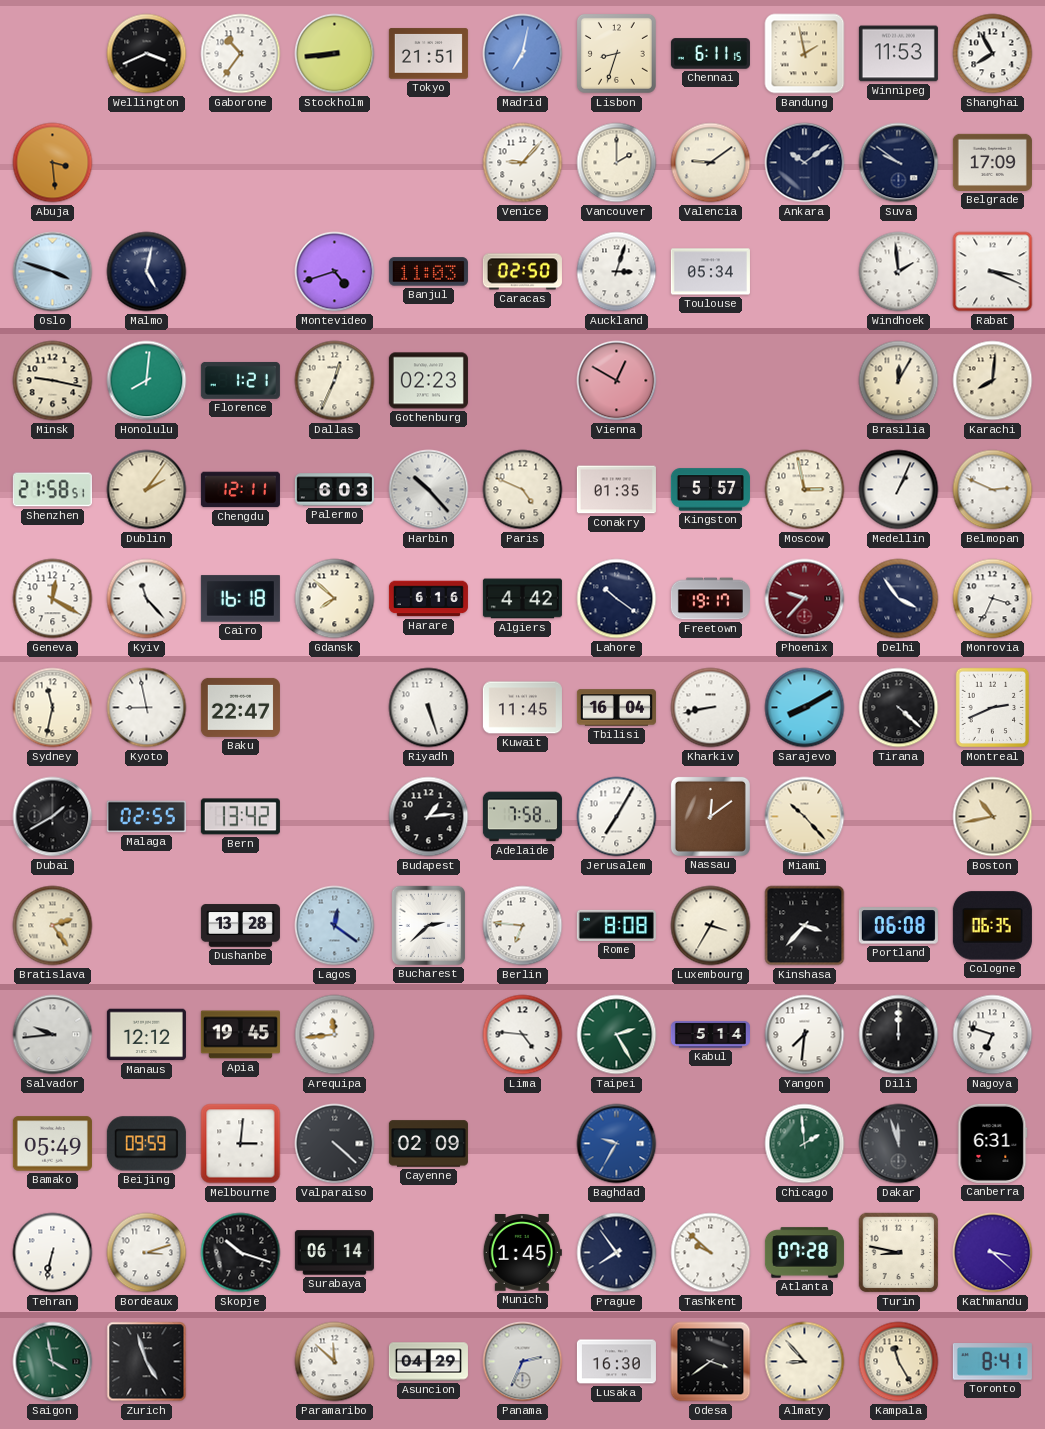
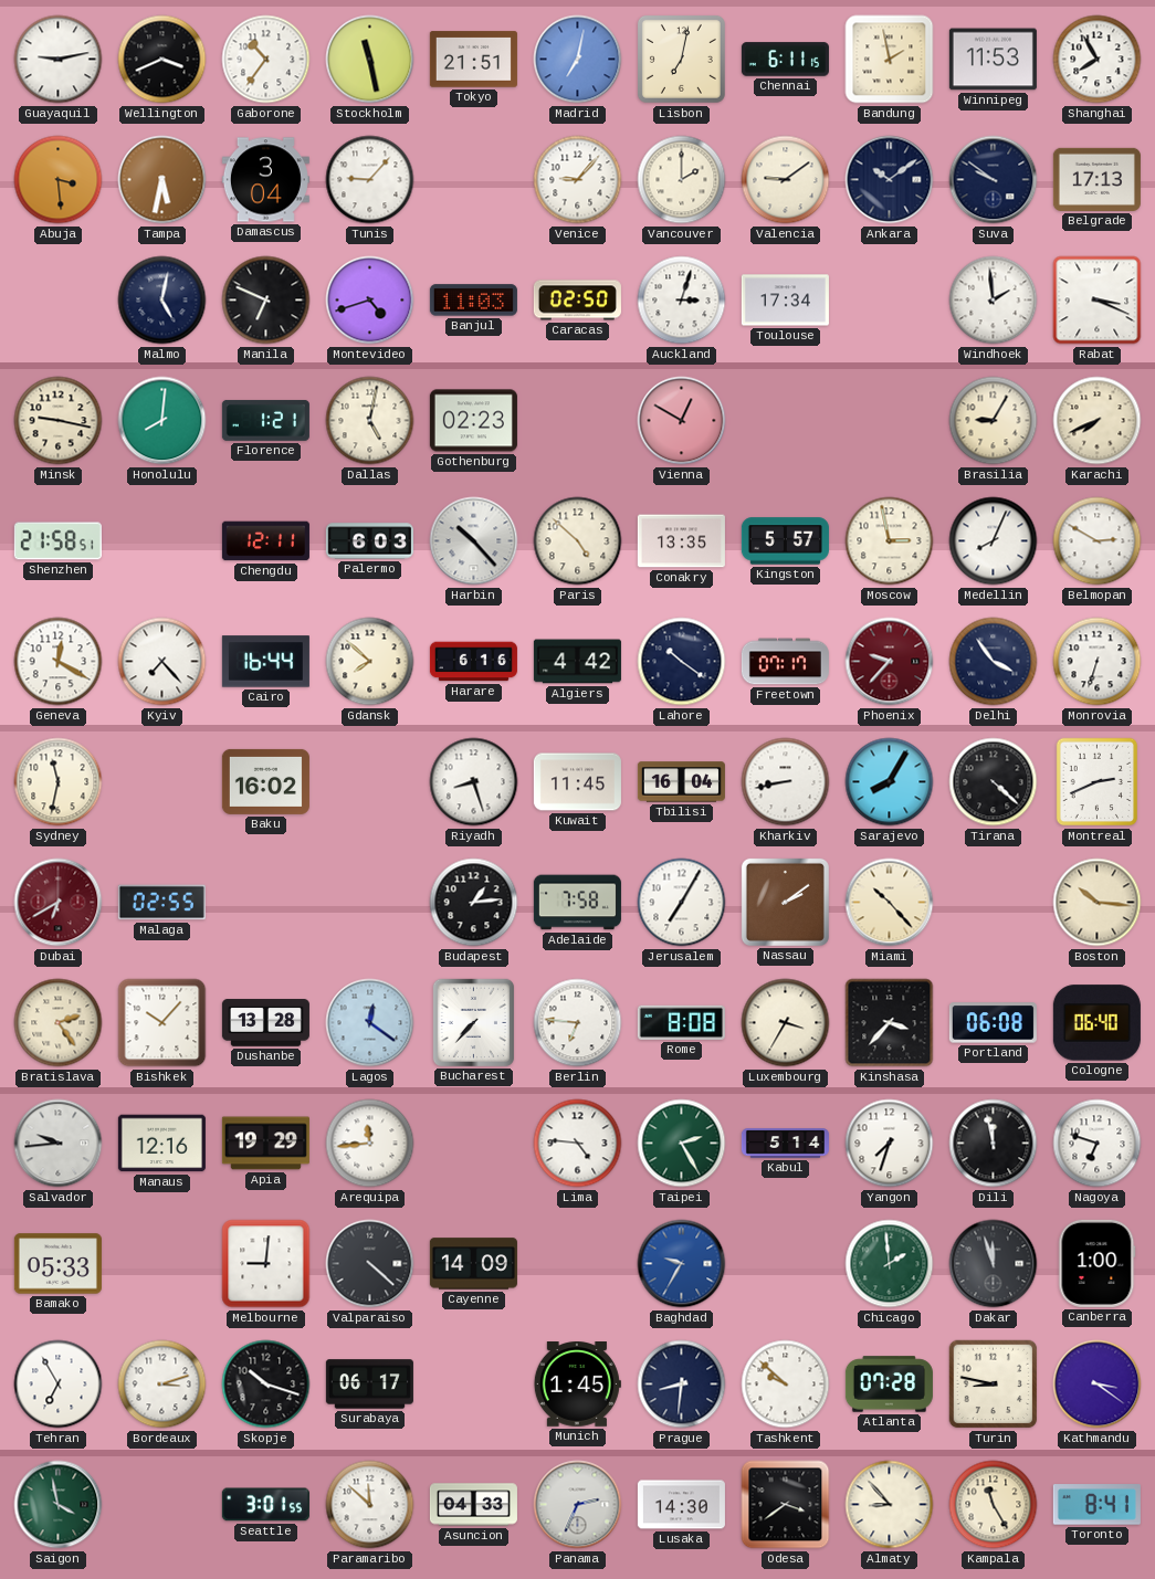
Guayaquil: none -> 9:13 (59, 60)
Stockholm: 8:44 -> 11:28 (370, 60)
Lisbon: 8:33 -> 7:02 (681, 59)
Tampa: none -> 5:32 (162, 180)
Damascus: none -> 3:04 (265, 180)
Tunis: none -> 9:07 (370, 180)
Belgrade: 17:09 -> 17:13 (1096, 179)
Oslo: 3:48 -> none (53, 272)
Manila: none -> 6:49 (266, 301)
Toulouse: 05:34 -> 17:34 (785, 301)
Dallas: 12:34 -> 5:02 (370, 421)
Brasilia: 12:05 -> 9:05 (994, 421)
Karachi: 8:01 -> 7:41 (1098, 421)
Dublin: 2:06 -> none (147, 490)
Paris: 4:49 -> 4:52 (578, 541)
Conakry: 01:35 -> 13:35 (681, 541)
Medellin: 1:04 -> 8:04 (994, 541)
Belmopan: 2:49 -> 2:50 (1098, 541)
Kyiv: 11:23 -> 7:23 (162, 662)
Cairo: 16:18 -> 16:44 (265, 662)
Freetown: 19:17 -> 07:17 (785, 662)
Monrovia: 3:34 -> 6:33 (1098, 662)
Kyoto: 8:58 -> none (147, 708)
Baku: 22:47 -> 16:02 (265, 781)
Riyadh: 5:27 -> 8:27 (474, 782)
Sarajevo: 8:10 -> 8:05 (890, 782)
Dubai: 1:40 -> 6:40 (59, 903)
Dubai dial: black -> burgundy (59, 903)
Bern: 13:42 -> none (240, 817)
Nassau: 12:09 -> 2:09 (785, 902)
Boston: 10:43 -> 10:16 (1098, 903)
Bishkek: none -> 10:07 (162, 1023)
Bucharest: 2:38 -> 7:37 (473, 1022)
Cologne: 06:35 -> 06:40 (1096, 1023)
Manaus: 12:12 -> 12:16 (161, 1144)
Apia: 19:45 -> 19:29 (265, 1144)
Yangon: 7:31 -> 7:33 (890, 1144)
Dili: 12:00 -> 11:58 (994, 1144)
Bamako: 05:49 -> 05:33 (57, 1264)
Beijing: 09:59 -> none (146, 1144)
Melbourne: 3:01 -> 9:01 (266, 1264)
Cayenne: 02:09 -> 14:09 (473, 1264)
Canberra: 6:31 -> 1:00 (1098, 1263)
Tehran: 6:32 -> 6:55 (59, 1385)
Surabaya: 06:14 -> 06:17 (369, 1385)
Prague: 7:54 -> 8:31 (682, 1385)
Kathmandu: 3:22 -> 3:21 (1098, 1385)
Zurich: 4:57 -> none (147, 1362)
Seattle: none -> 3:01 (265, 1505)
Asuncion: 04:29 -> 04:33 (473, 1505)
Lusaka: 16:30 -> 14:30 (681, 1505)
